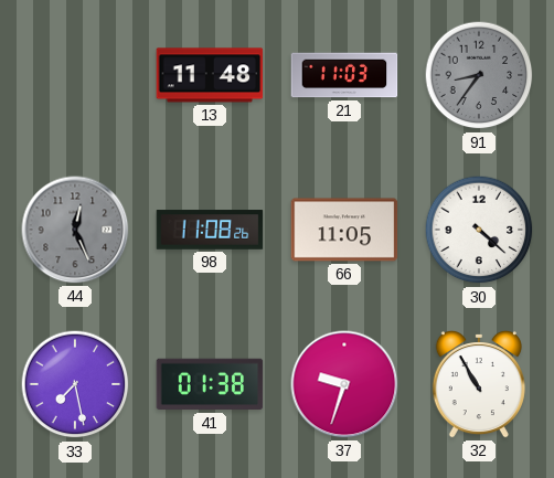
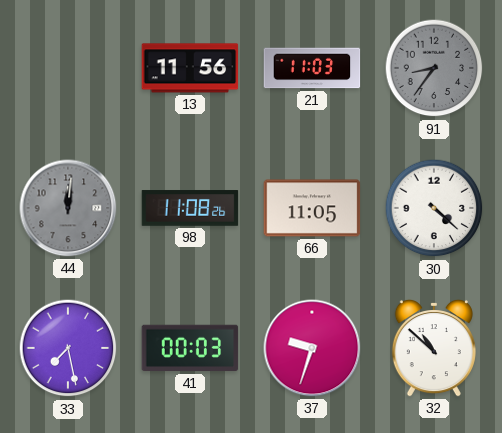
13: 11:48 -> 11:56 (190, 68)
44: 12:26 -> 12:01 (68, 208)
41: 01:38 -> 00:03 (190, 348)
32: 10:55 -> 10:52 (434, 348)
